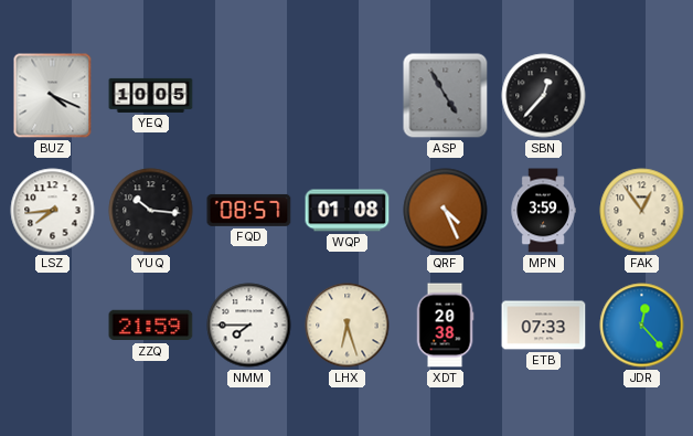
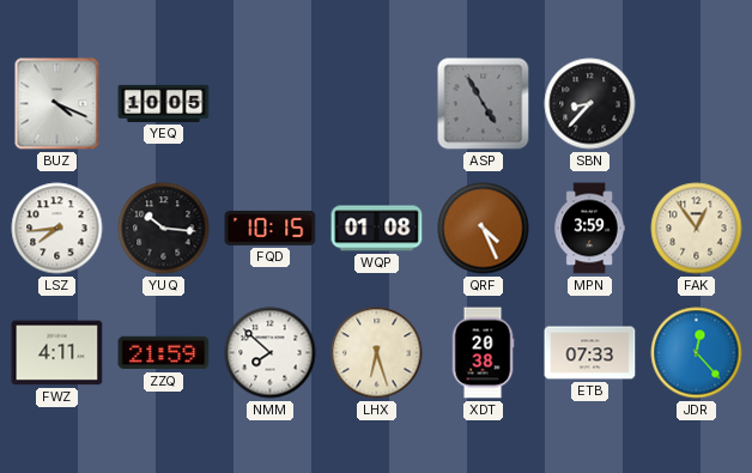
SBN: 12:37 -> 8:37 (590, 104)
FQD: 08:57 -> 10:15 (271, 228)
FWZ: none -> 4:11 (57, 353)
NMM: 7:45 -> 7:52 (271, 353)
